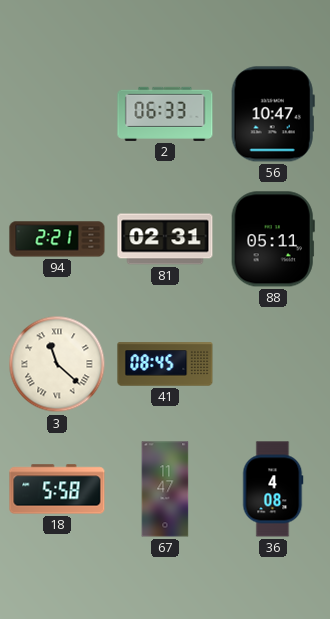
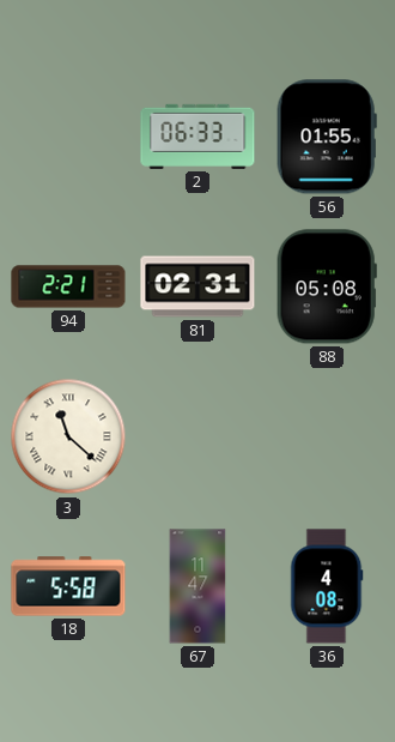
56: 10:47 -> 01:55 (327, 137)
88: 05:11 -> 05:08 (327, 286)
41: 08:45 -> none (165, 364)
